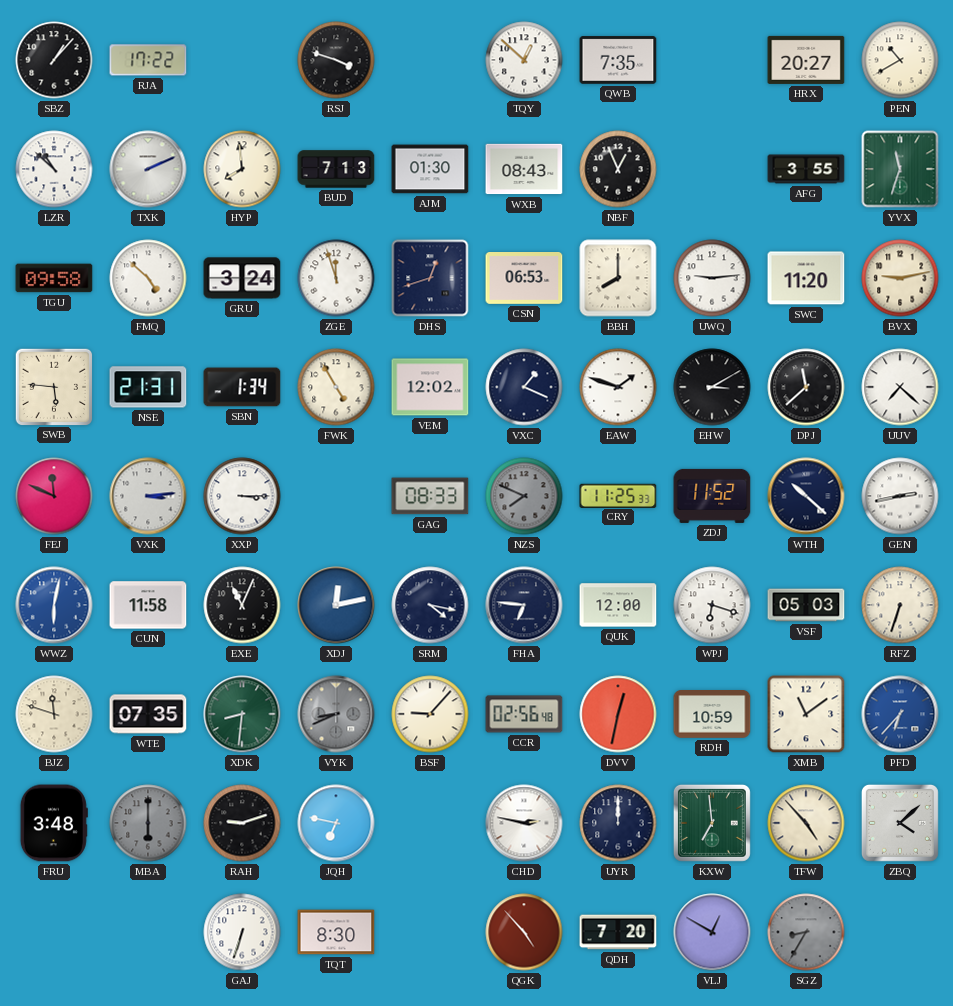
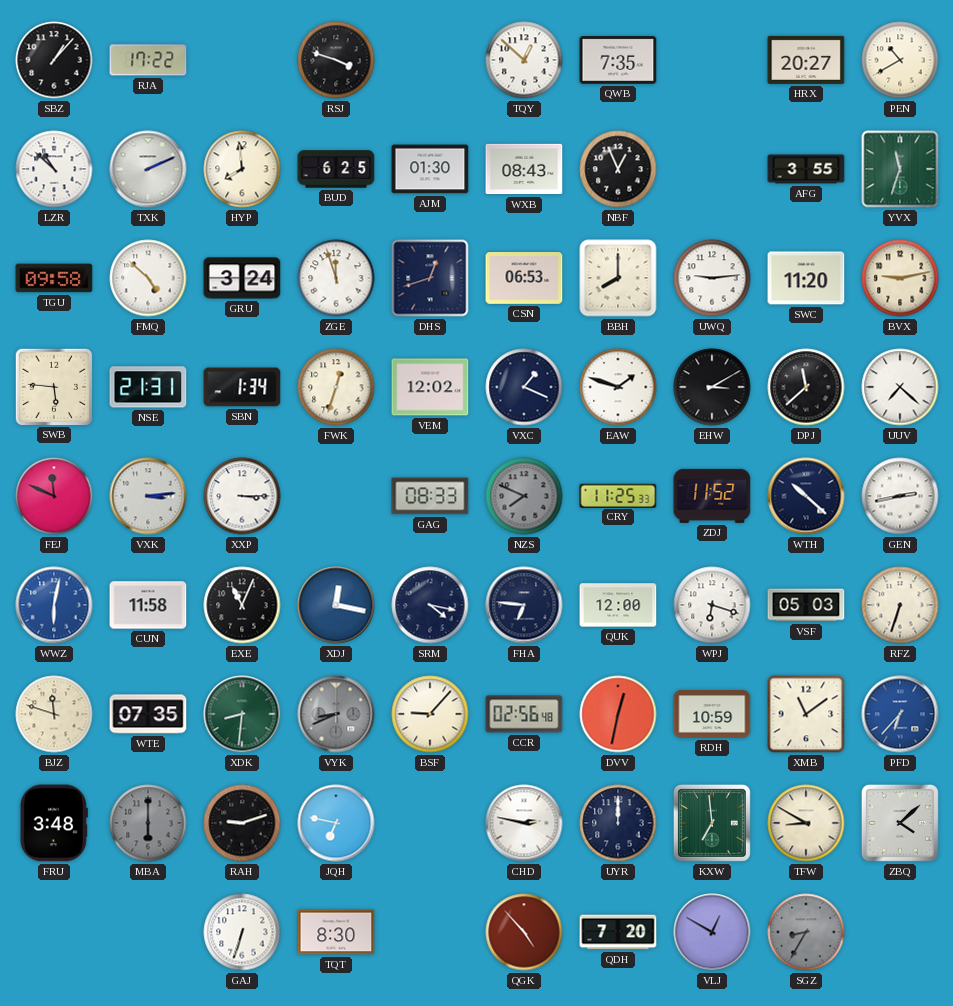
BUD: 7:13 -> 6:25 (336, 169)
FWK: 4:55 -> 12:33 (336, 387)
XDJ: 12:13 -> 12:17 (336, 605)
TFW: 4:53 -> 8:50 (806, 823)
